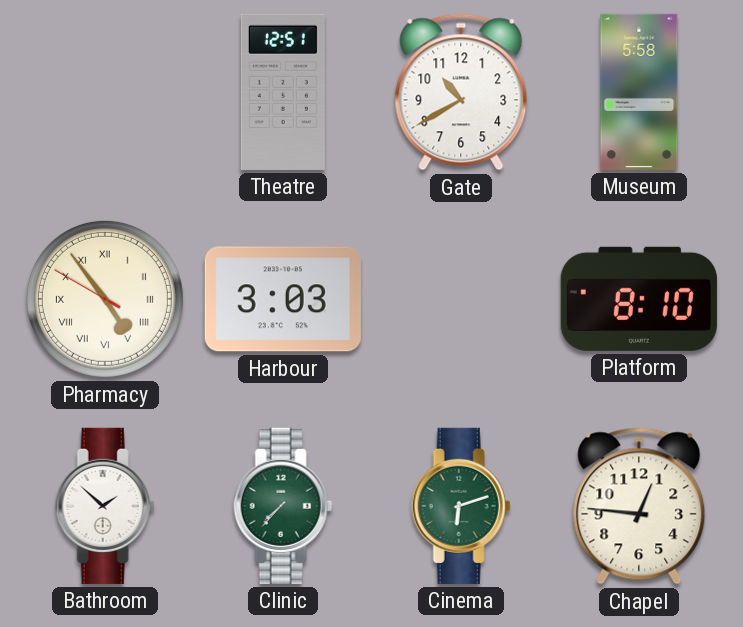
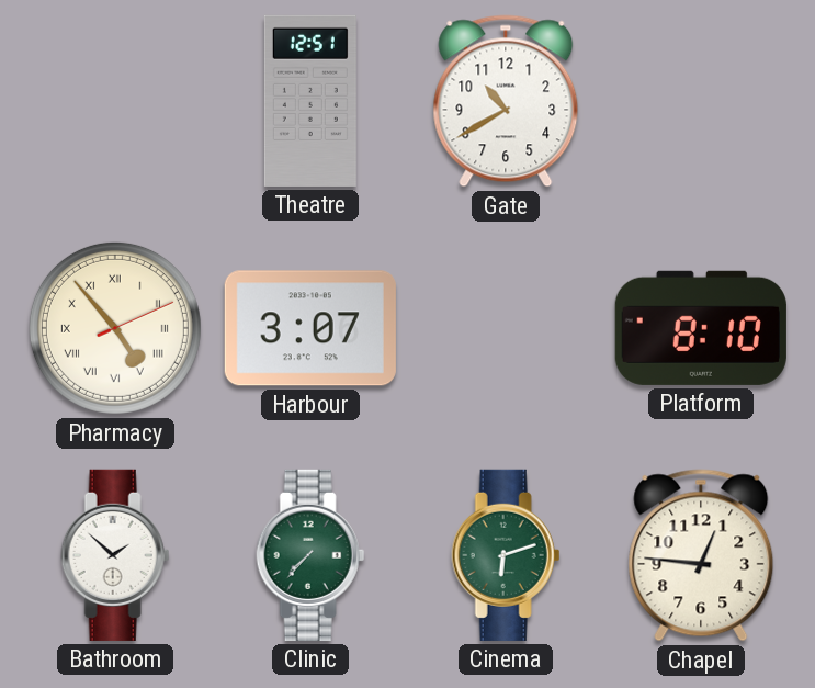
Museum: 5:58 -> none (639, 92)
Pharmacy: 4:53:50 -> 4:53:11 (115, 328)
Harbour: 3:03 -> 3:07 (310, 328)
